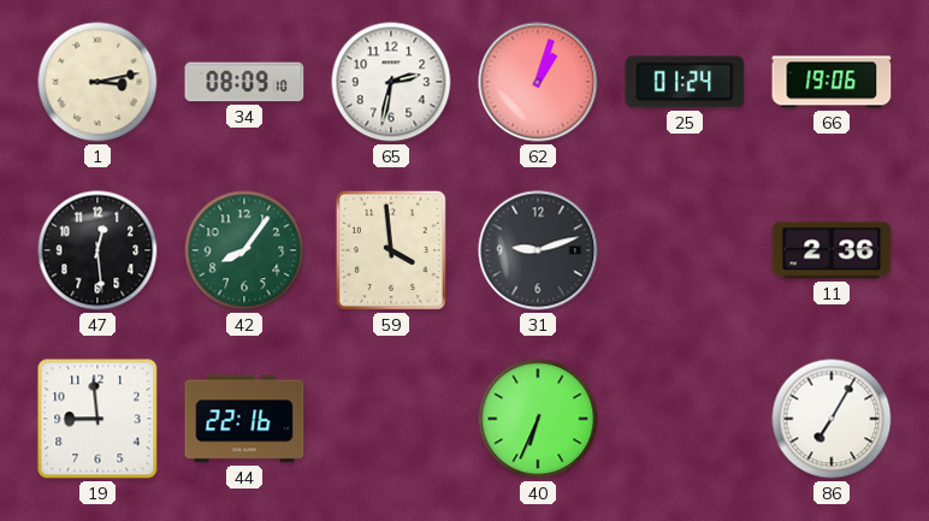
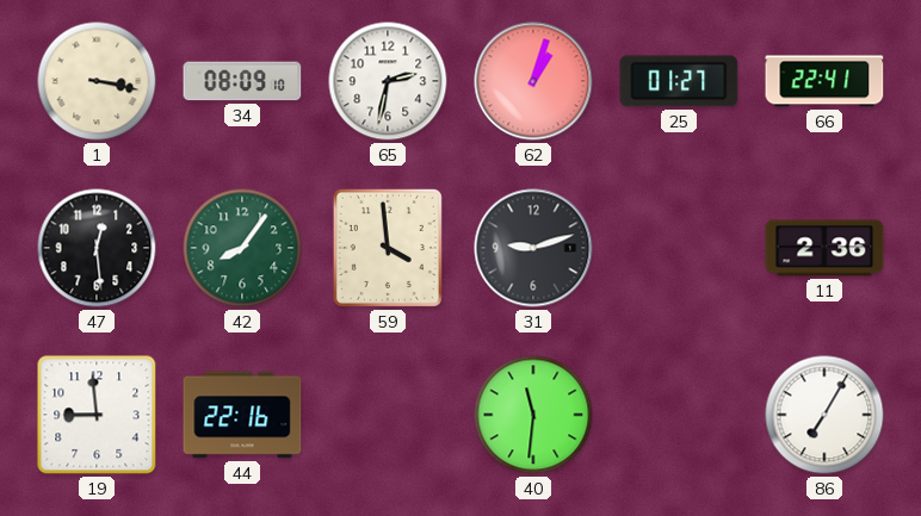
1: 3:13 -> 3:17 (97, 81)
25: 01:24 -> 01:27 (679, 81)
66: 19:06 -> 22:41 (824, 81)
40: 6:34 -> 11:31 (533, 415)
